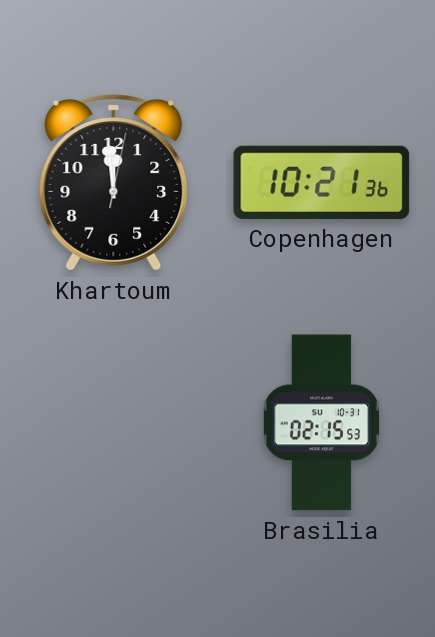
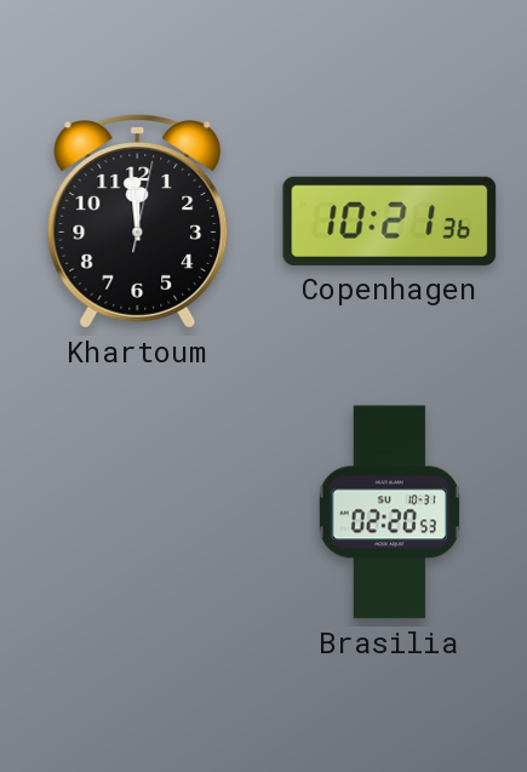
Brasilia: 02:15 -> 02:20 (389, 513)
